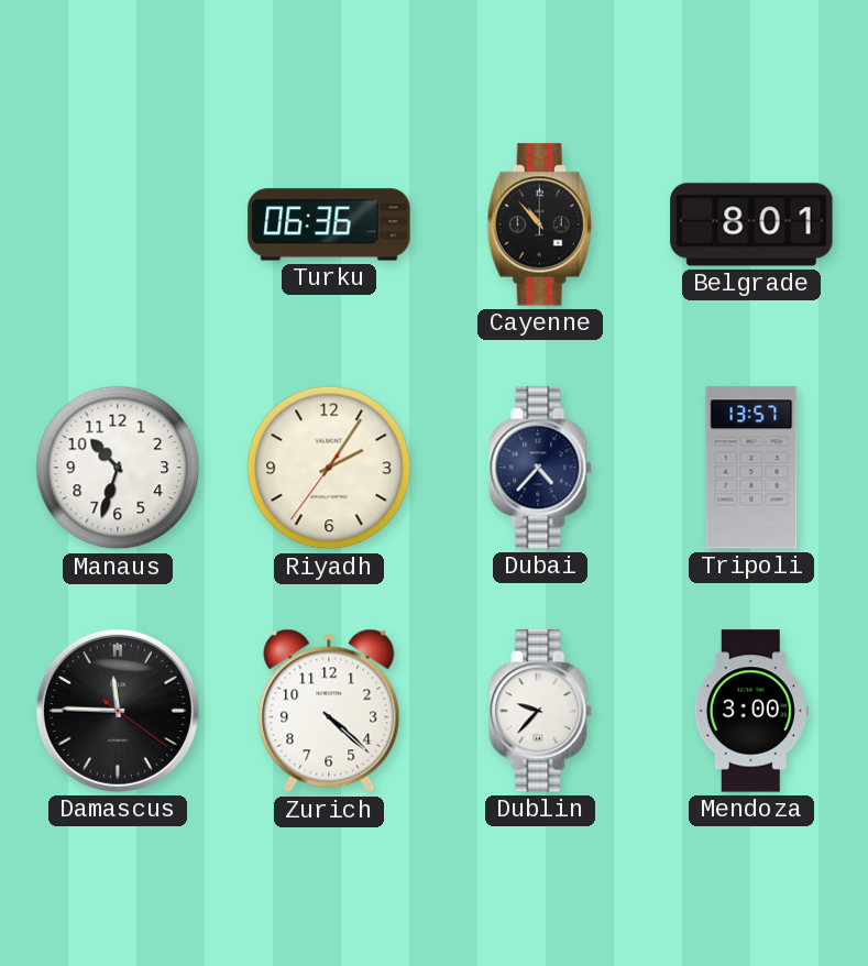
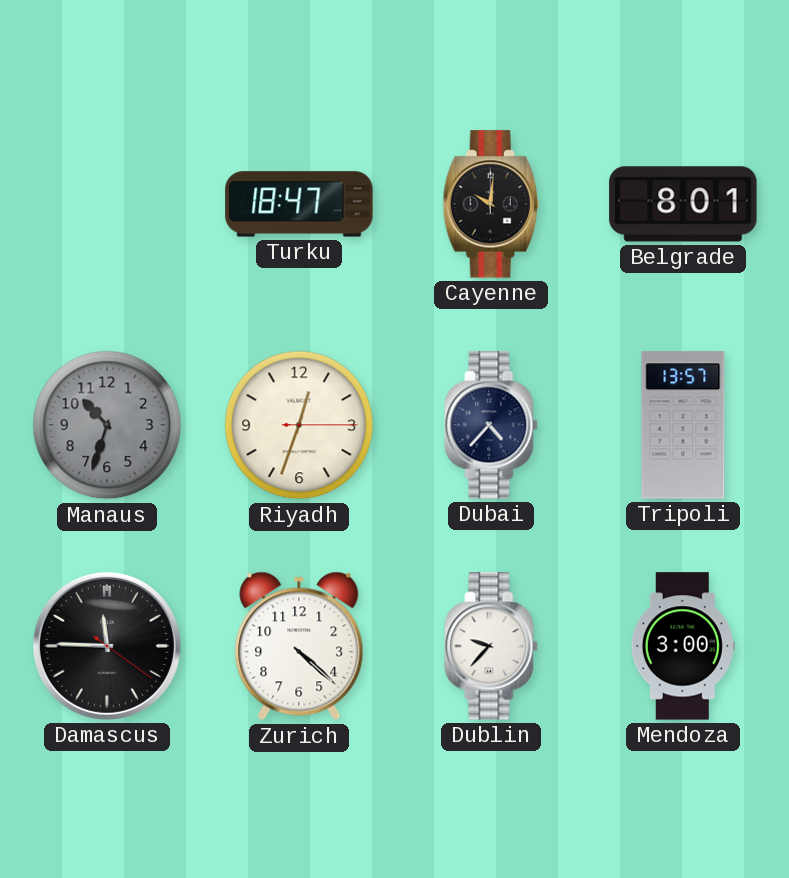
Turku: 06:36 -> 18:47 (299, 204)
Cayenne: 10:53 -> 10:01 (491, 204)
Manaus dial: white -> grey (107, 425)
Riyadh: 2:05 -> 12:33 (299, 425)
